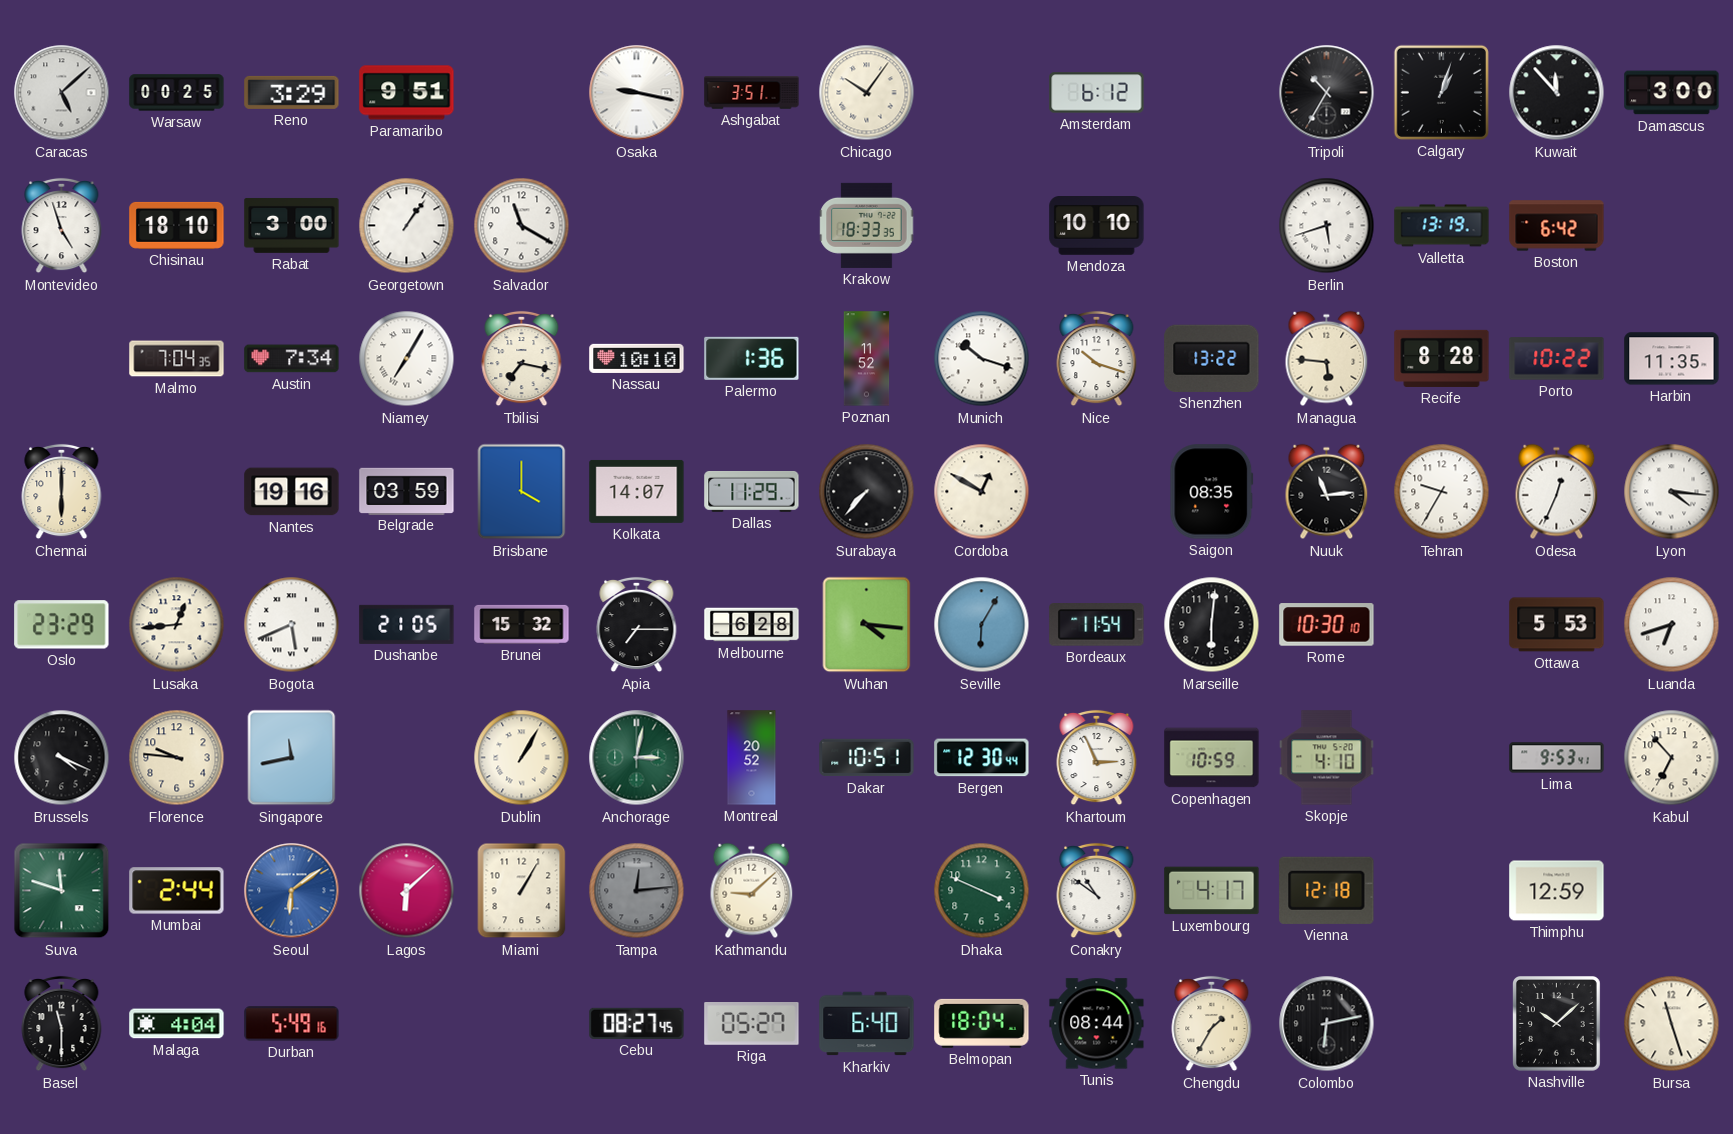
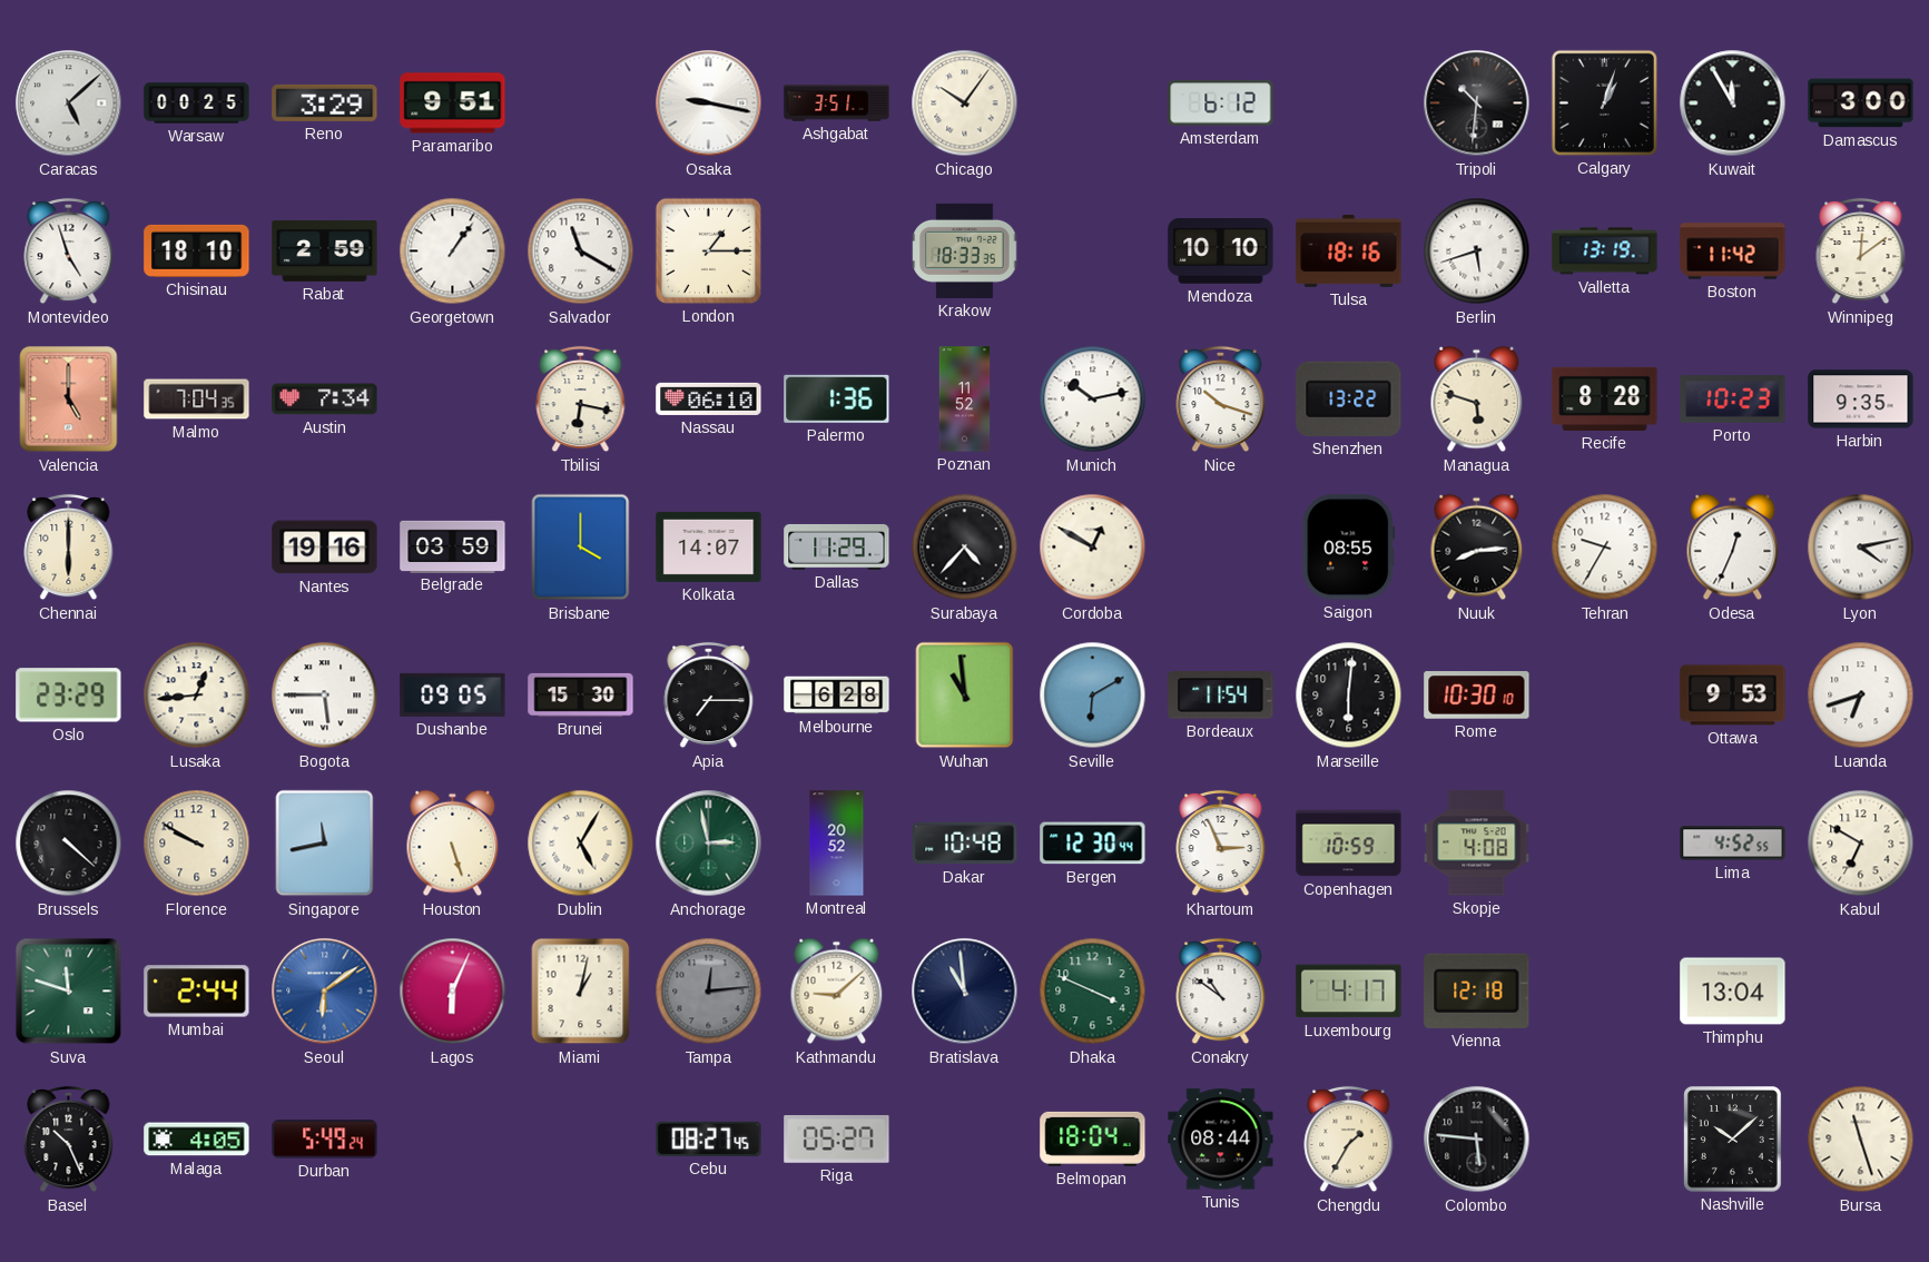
Tripoli: 10:35 -> 10:31 (1477, 103)
Kuwait: 11:53 -> 11:55 (1733, 103)
Rabat: 3:00 -> 2:59 (325, 250)
London: none -> 1:15 (708, 250)
Tulsa: none -> 18:16 (1349, 250)
Boston: 6:42 -> 11:42 (1733, 252)
Winnipeg: none -> 12:09 (1861, 252)
Valencia: none -> 5:00 (69, 400)
Niamey: 7:05 -> none (407, 359)
Tbilisi: 7:17 -> 6:17 (581, 400)
Nassau: 10:10 -> 06:10 (709, 398)
Munich: 10:18 -> 10:13 (1093, 400)
Managua: 5:46 -> 5:48 (1477, 400)
Porto: 10:22 -> 10:23 (1733, 400)
Harbin: 11:35 -> 9:35 (1861, 400)
Surabaya: 7:37 -> 4:37 (965, 548)
Saigon: 08:35 -> 08:55 (1349, 548)
Nuuk: 11:14 -> 8:14 (1477, 548)
Lyon: 4:16 -> 4:13 (1861, 548)
Bogota: 5:41 -> 5:45 (325, 696)
Dushanbe: 21:05 -> 09:05 (453, 694)
Brunei: 15:32 -> 15:30 (581, 694)
Wuhan: 4:16 -> 10:59 (965, 696)
Seville: 6:05 -> 6:10 (1093, 696)
Ottawa: 5:53 -> 9:53 (1733, 696)
Brussels: 4:19 -> 4:22 (69, 844)
Florence: 9:46 -> 9:50 (197, 844)
Houston: none -> 5:27 (453, 844)
Dublin: 1:05 -> 5:05 (581, 844)
Anchorage: 3:02 -> 2:58 (709, 844)
Dakar: 10:51 -> 10:48 (965, 844)
Skopje: 4:10 -> 4:08 (1477, 844)
Lima: 9:53 -> 4:52 (1733, 844)
Kabul: 6:53 -> 6:50 (1861, 844)
Lagos: 6:08 -> 6:04 (453, 992)
Miami: 1:05 -> 1:02 (581, 992)
Bratislava: none -> 10:59 (965, 992)
Thimphu: 12:59 -> 13:04 (1733, 992)
Basel: 11:30 -> 10:26 (69, 1140)
Malaga: 4:04 -> 4:05 (197, 1140)
Durban: 5:49:16 -> 5:49:24 (325, 1140)
Kharkiv: 6:40 -> none (867, 1024)
Colombo: 6:13 -> 5:46 (1477, 1140)
